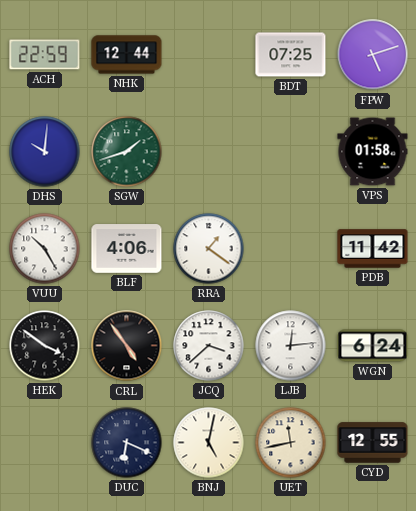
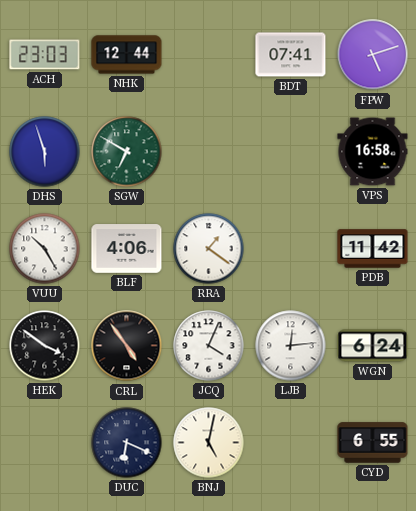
ACH: 22:59 -> 23:03 (45, 55)
BDT: 07:25 -> 07:41 (291, 55)
DHS: 10:01 -> 5:57 (45, 152)
SGW: 1:42 -> 6:50 (127, 152)
VPS: 01:58 -> 16:58 (373, 152)
JCQ: 3:38 -> 4:04 (209, 346)
UET: 11:43 -> none (291, 443)
CYD: 12:55 -> 6:55 (373, 443)
